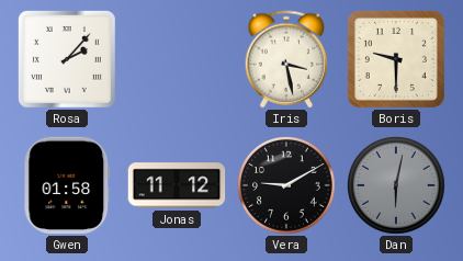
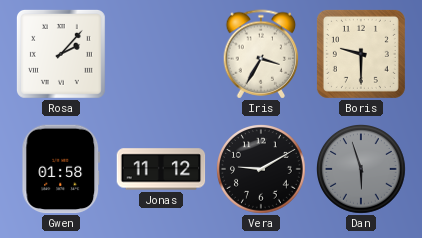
Iris: 3:28 -> 3:35 (261, 54)
Dan: 6:02 -> 5:57 (362, 170)
